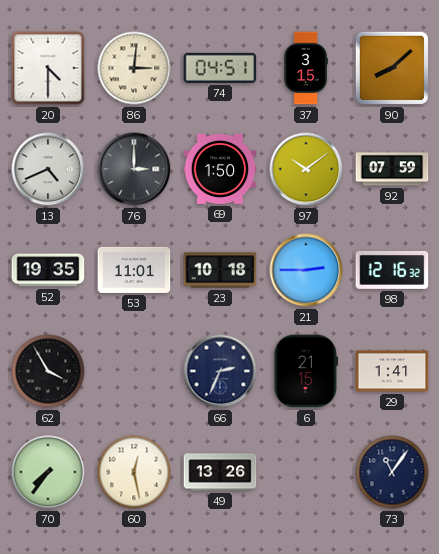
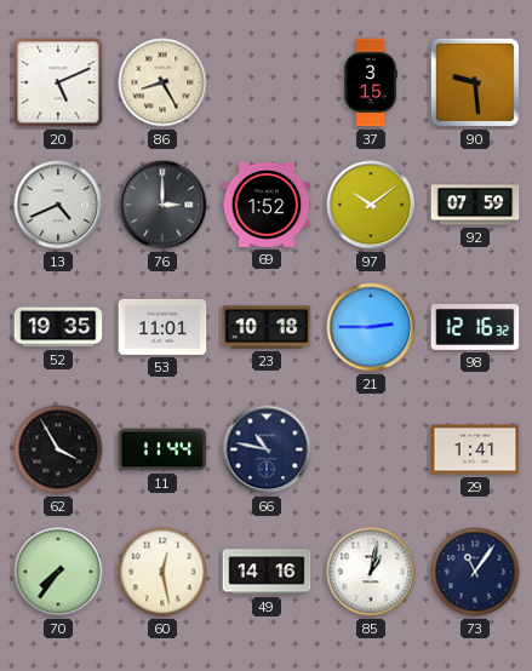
20: 4:30 -> 5:11 (58, 82)
86: 3:01 -> 8:25 (162, 82)
74: 04:51 -> none (220, 68)
90: 8:08 -> 9:29 (475, 82)
69: 1:50 -> 1:52 (267, 205)
11: none -> 11:44 (162, 449)
66: 2:34 -> 10:47 (267, 449)
6: 21:15 -> none (306, 371)
49: 13:26 -> 14:16 (267, 572)
85: none -> 1:02 (371, 572)
